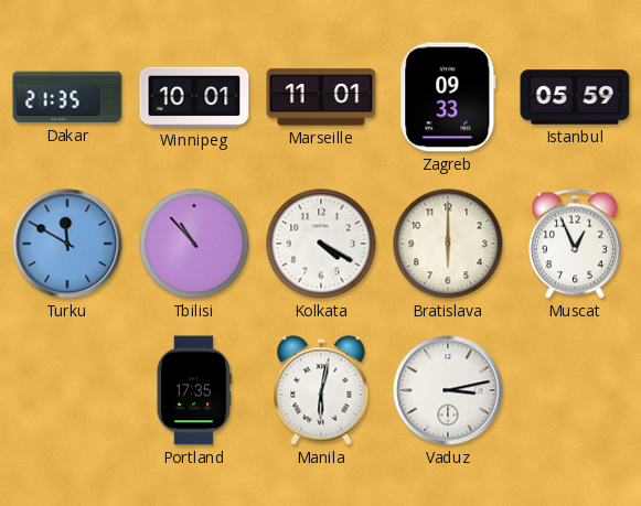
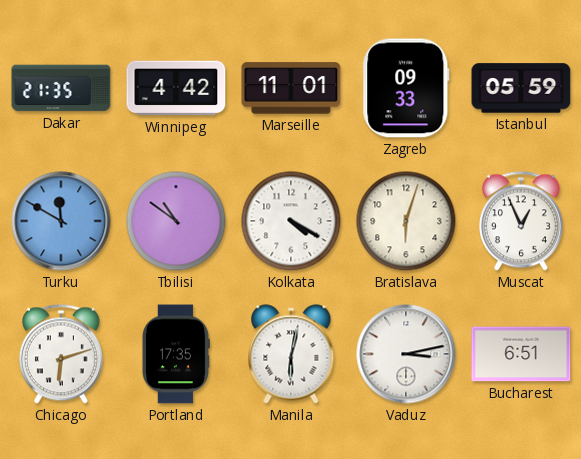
Winnipeg: 10:01 -> 4:42 (176, 88)
Tbilisi: 10:53 -> 10:51 (176, 221)
Bratislava: 6:00 -> 6:03 (406, 221)
Chicago: none -> 6:12 (61, 354)
Bucharest: none -> 6:51 (521, 354)
